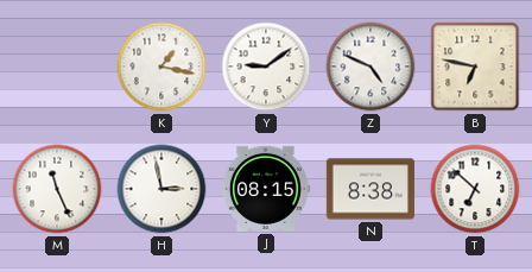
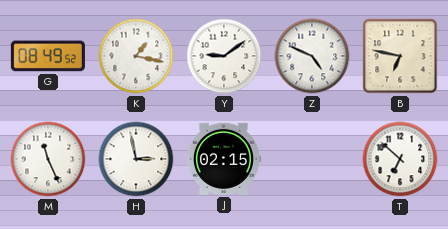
G: none -> 08:49 (48, 56)
J: 08:15 -> 02:15 (223, 159)
N: 8:38 -> none (370, 189)
